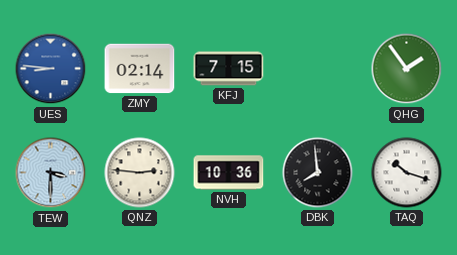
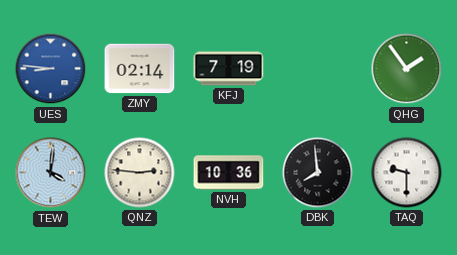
KFJ: 7:15 -> 7:19 (229, 69)
TEW: 3:30 -> 4:01 (51, 173)
TAQ: 10:18 -> 9:30 (407, 173)
